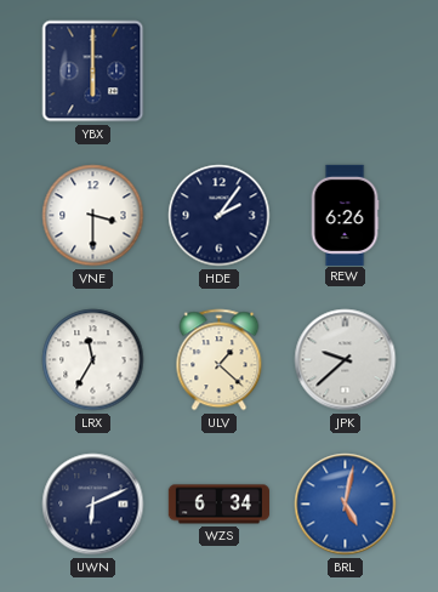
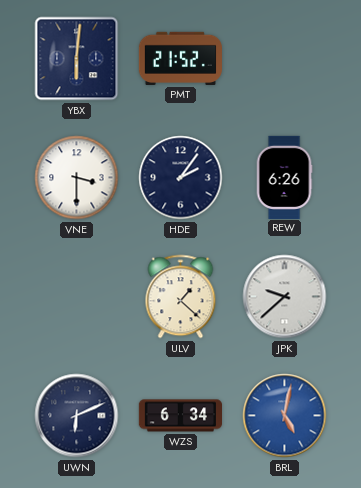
YBX: 6:00 -> 6:01 (77, 59)
PMT: none -> 21:52 (180, 58)
LRX: 11:35 -> none (93, 360)
